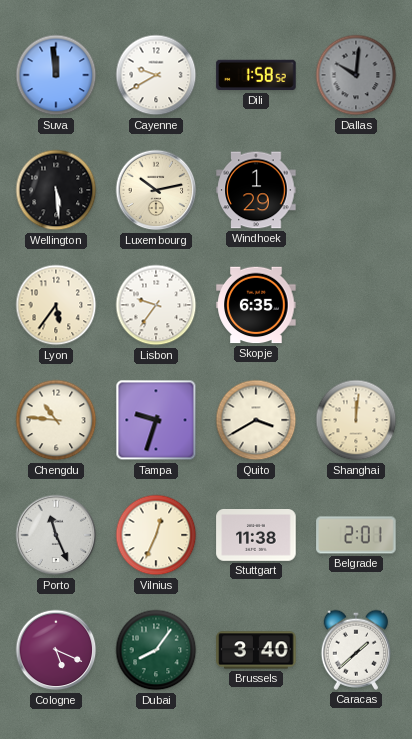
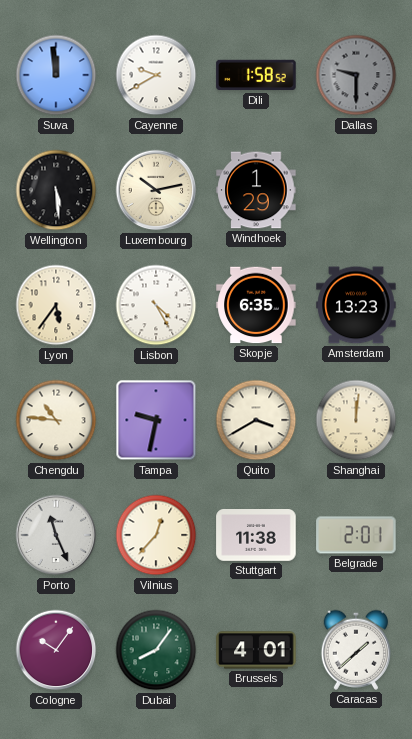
Dallas: 10:01 -> 9:30 (356, 75)
Lisbon: 9:36 -> 4:25 (156, 305)
Amsterdam: none -> 13:23 (356, 305)
Tampa: 9:33 -> 9:32 (156, 420)
Vilnius: 12:34 -> 12:37 (156, 535)
Cologne: 5:19 -> 10:06 (56, 650)
Brussels: 3:40 -> 4:01 (256, 650)
